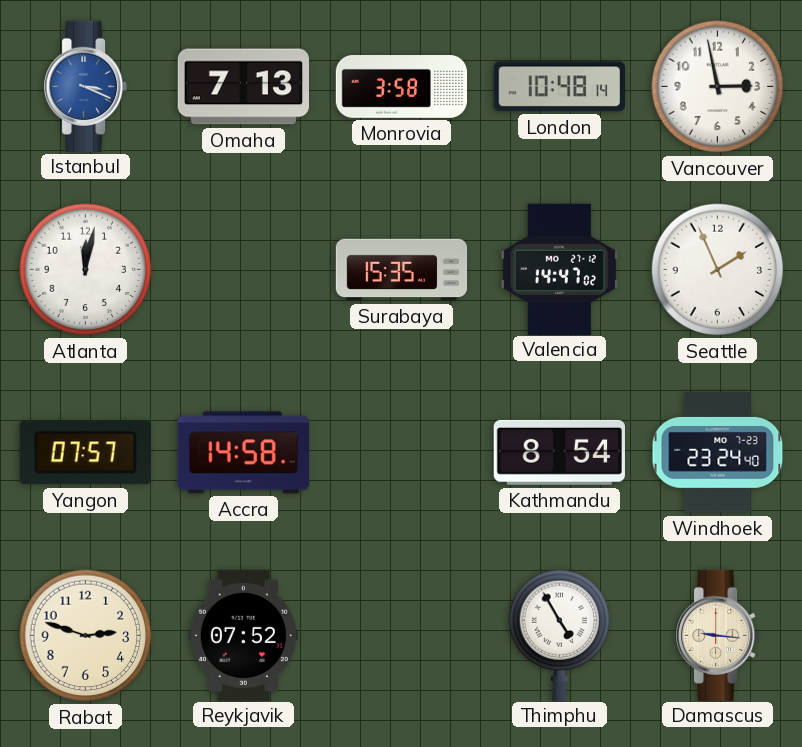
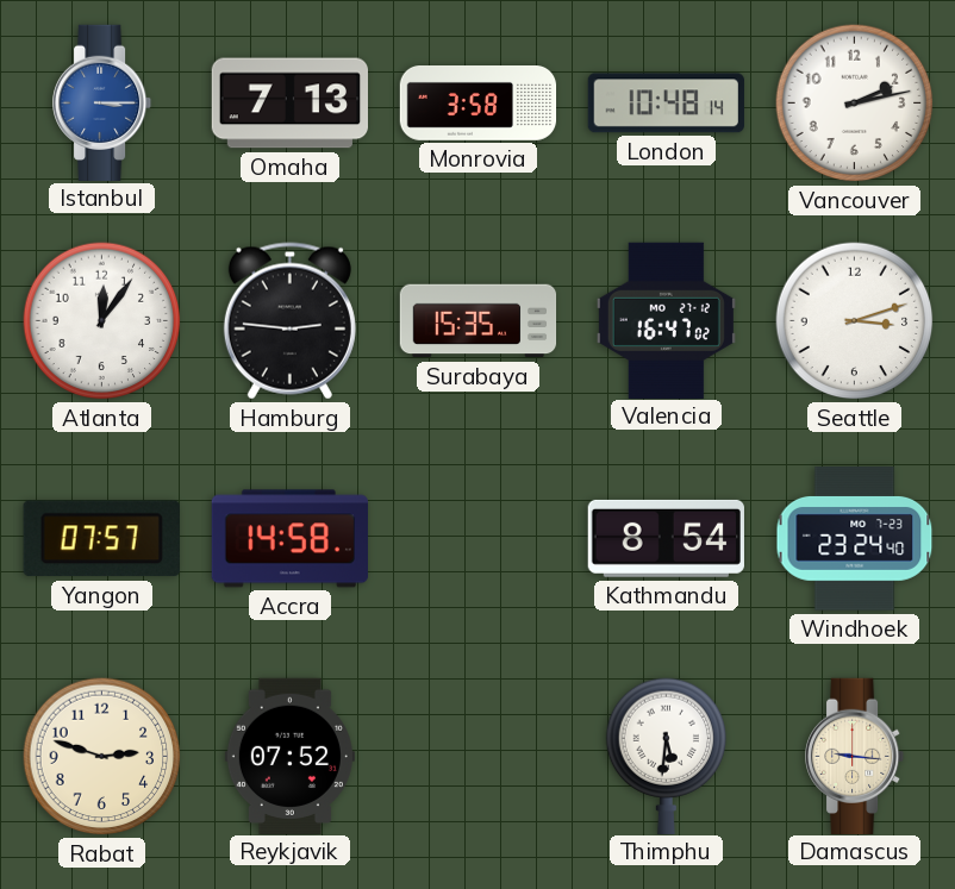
Istanbul: 3:19 -> 3:15 (104, 102)
Vancouver: 2:58 -> 2:13 (855, 104)
Atlanta: 12:02 -> 12:06 (102, 321)
Hamburg: none -> 2:46 (289, 321)
Valencia: 14:47 -> 16:47 (666, 320)
Seattle: 1:56 -> 3:12 (855, 321)
Thimphu: 4:55 -> 5:31 (667, 756)
